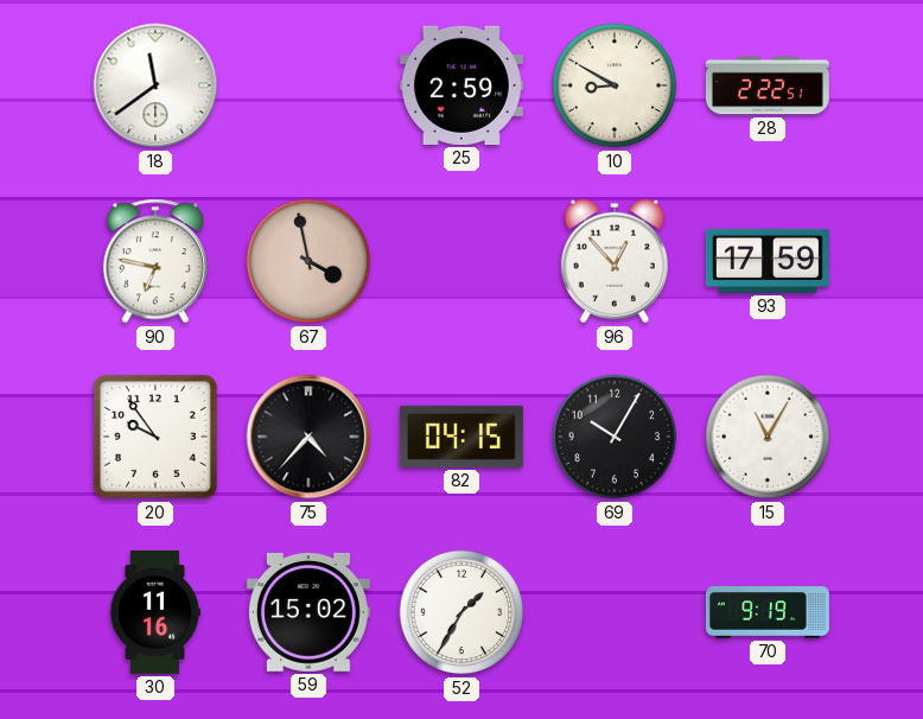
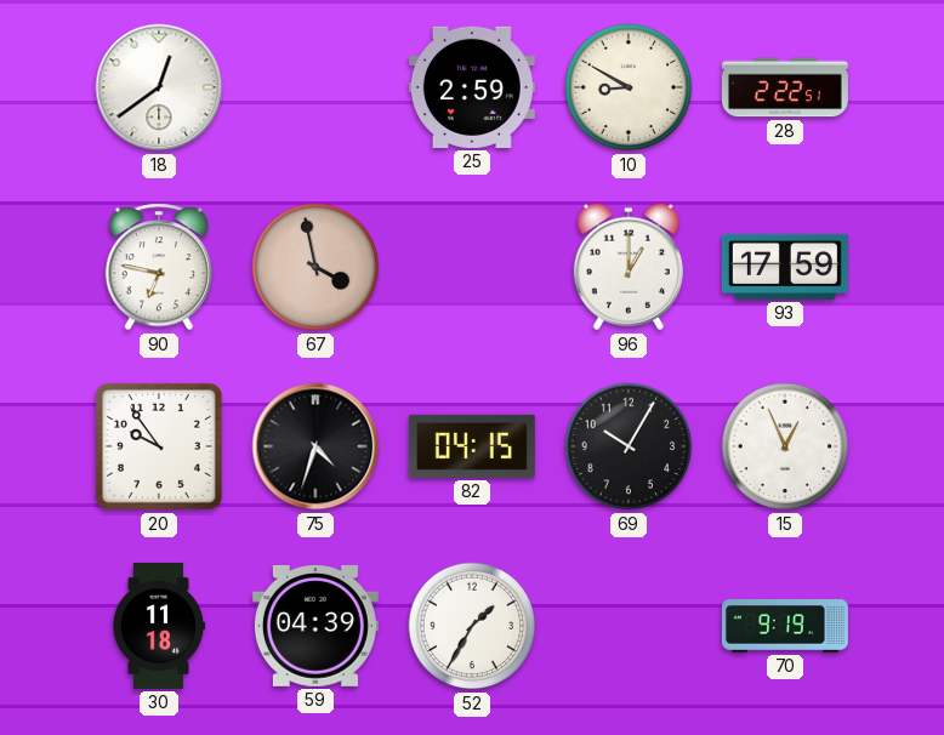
18: 11:39 -> 12:39 (159, 87)
96: 12:53 -> 1:00 (629, 267)
75: 4:37 -> 4:33 (315, 446)
15: 11:05 -> 12:56 (785, 446)
30: 11:16 -> 11:18 (159, 626)
59: 15:02 -> 04:39 (315, 626)
